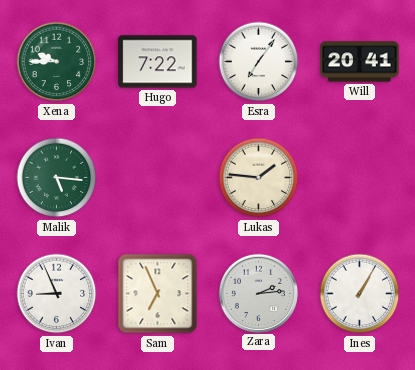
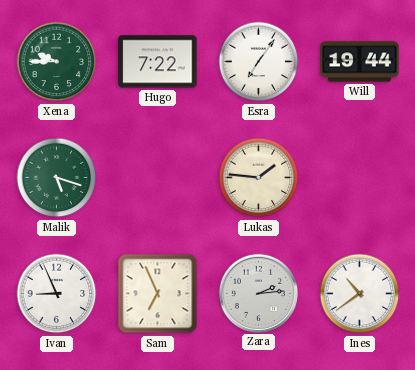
Will: 20:41 -> 19:44 (360, 62)
Malik: 5:16 -> 5:18 (57, 178)
Ines: 1:05 -> 10:39 (360, 294)
